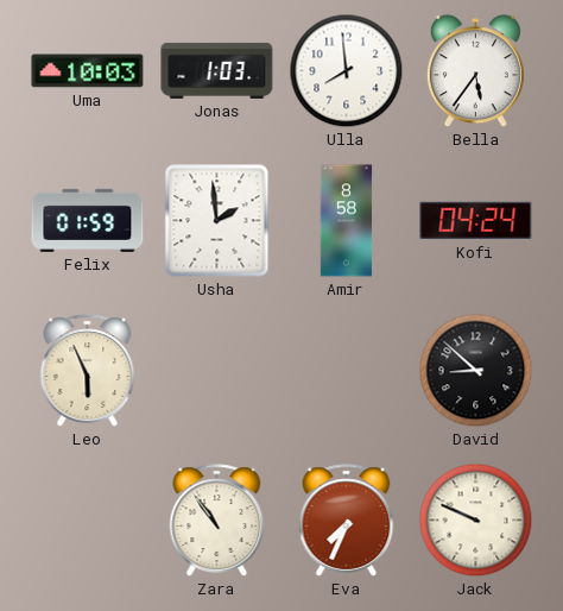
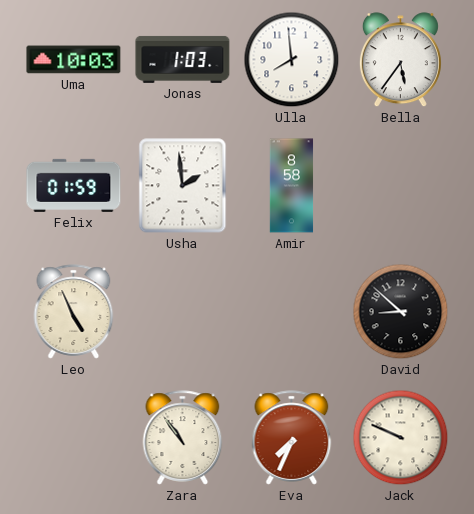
Kofi: 04:24 -> none (476, 221)
Leo: 5:56 -> 4:56 (74, 312)
